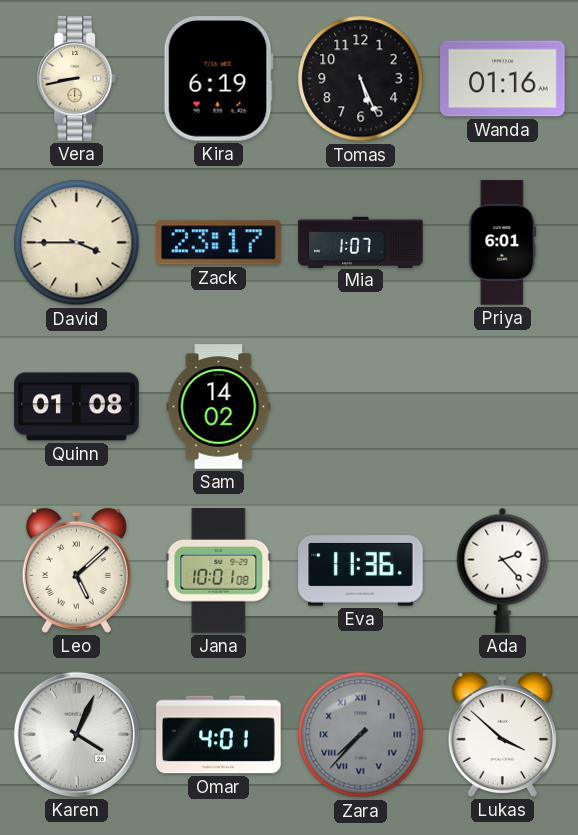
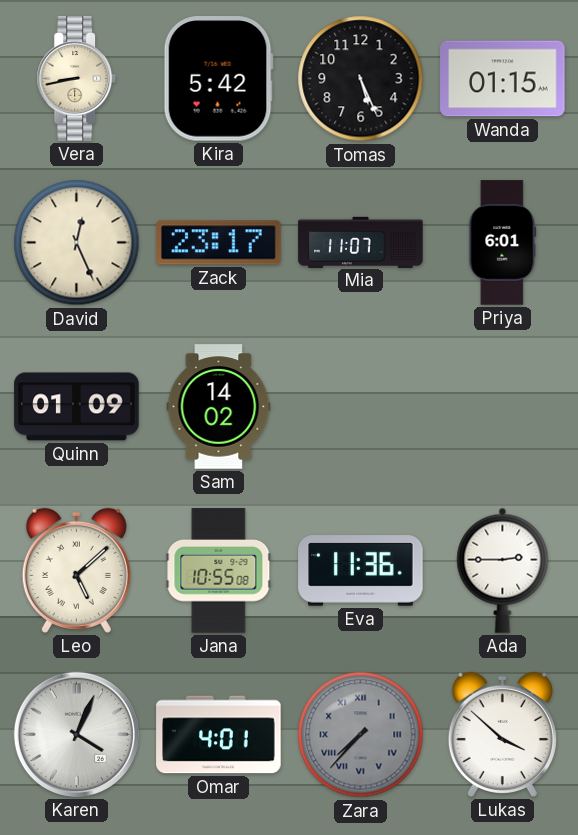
Kira: 6:19 -> 5:42 (218, 79)
Wanda: 01:16 -> 01:15 (503, 79)
David: 3:45 -> 12:26 (77, 243)
Mia: 1:07 -> 11:07 (361, 242)
Quinn: 01:08 -> 01:09 (77, 407)
Jana: 10:01 -> 10:55 (219, 571)
Ada: 2:23 -> 2:45 (503, 570)
